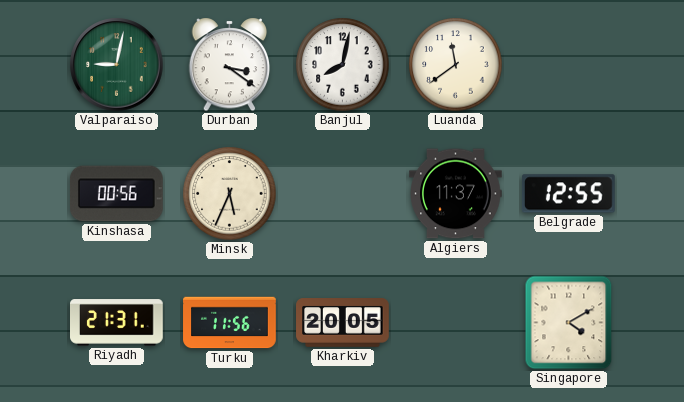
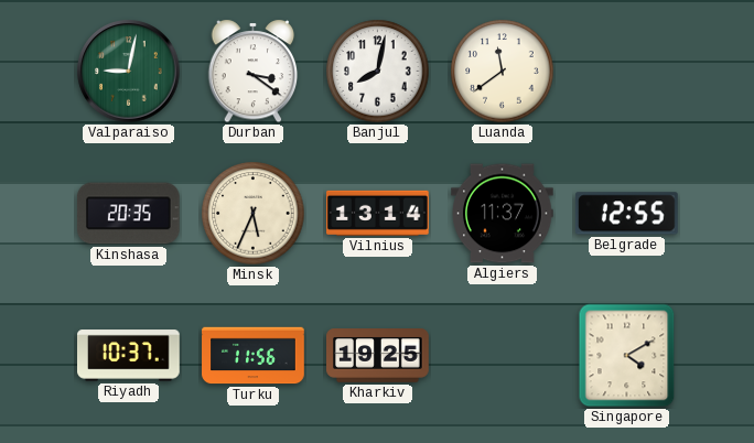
Kinshasa: 00:56 -> 20:35 (128, 214)
Vilnius: none -> 13:14 (378, 213)
Riyadh: 21:31 -> 10:37 (129, 356)
Kharkiv: 20:05 -> 19:25 (378, 356)
